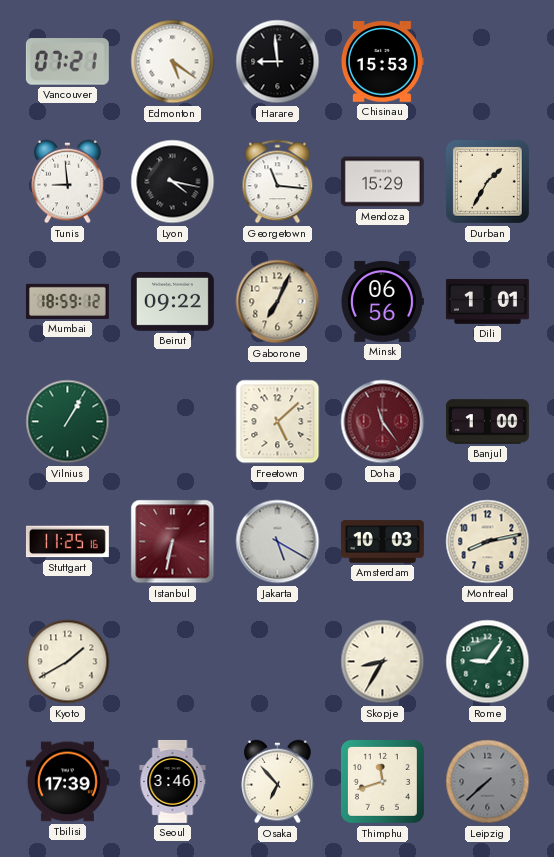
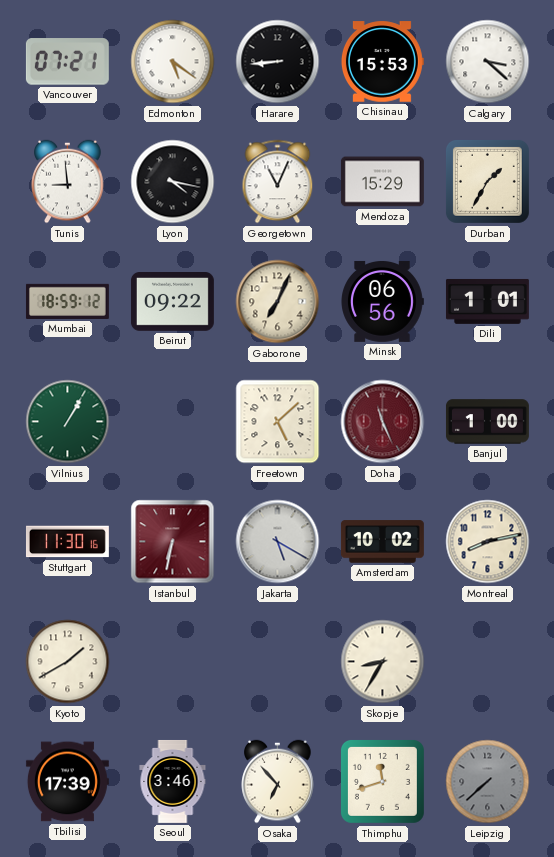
Harare: 8:59 -> 8:44 (278, 62)
Calgary: none -> 3:22 (488, 62)
Georgetown: 11:16 -> 11:04 (278, 182)
Doha: 11:24 -> 11:26 (383, 422)
Stuttgart: 11:25 -> 11:30 (67, 542)
Amsterdam: 10:03 -> 10:02 (382, 542)
Rome: 9:06 -> none (488, 662)
